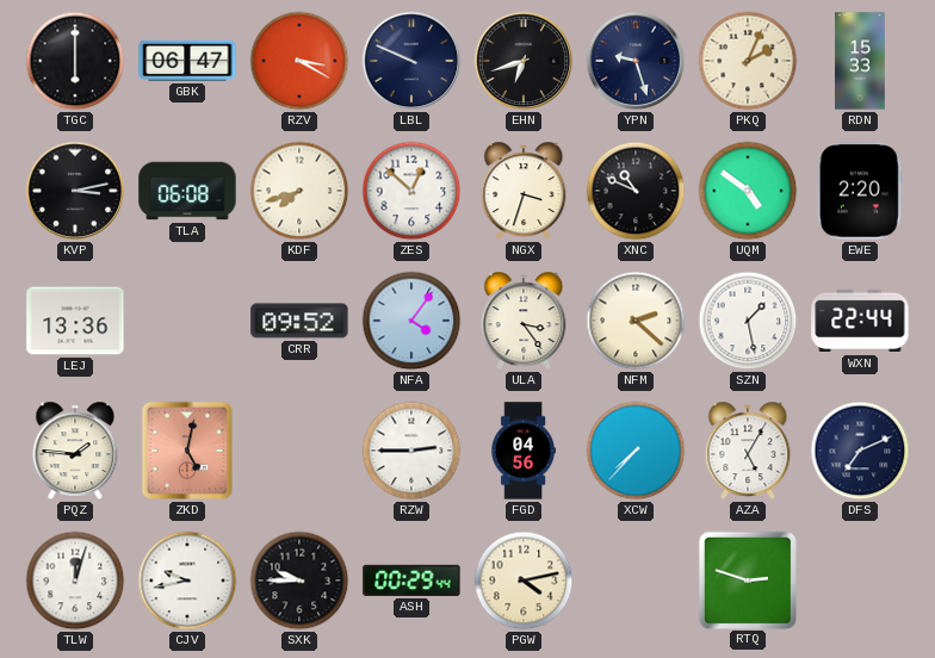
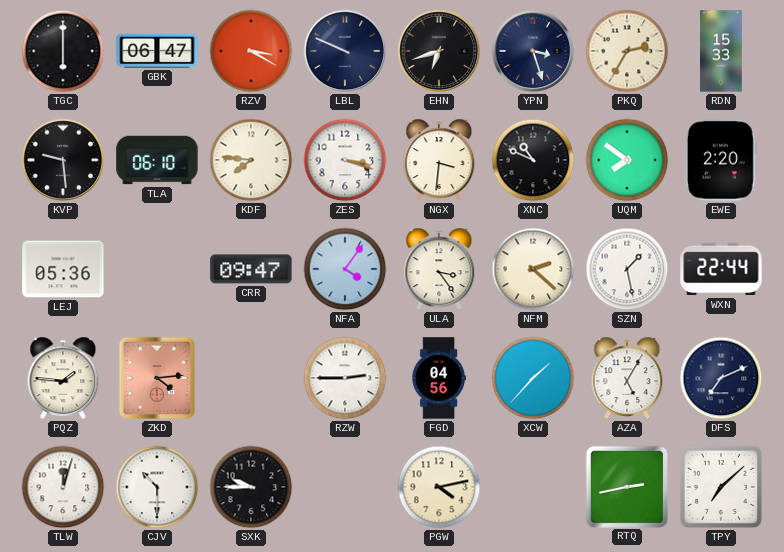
YPN: 9:27 -> 3:27 (533, 51)
PKQ: 2:04 -> 2:35 (627, 51)
KVP: 3:13 -> 9:29 (63, 160)
TLA: 06:08 -> 06:10 (157, 160)
KDF: 7:42 -> 7:46 (251, 160)
ZES: 12:52 -> 3:18 (345, 160)
NGX: 3:33 -> 3:31 (439, 160)
UQM: 4:51 -> 7:51 (627, 160)
LEJ: 13:36 -> 05:36 (63, 269)
CRR: 09:52 -> 09:47 (251, 269)
ZKD: 5:02 -> 4:14 (157, 378)
XCW: 7:37 -> 1:37 (533, 378)
CJV: 9:43 -> 10:30 (157, 487)
ASH: 00:29 -> none (411, 581)
RTQ: 2:48 -> 2:43 (626, 486)
TPY: none -> 7:08 (721, 487)
